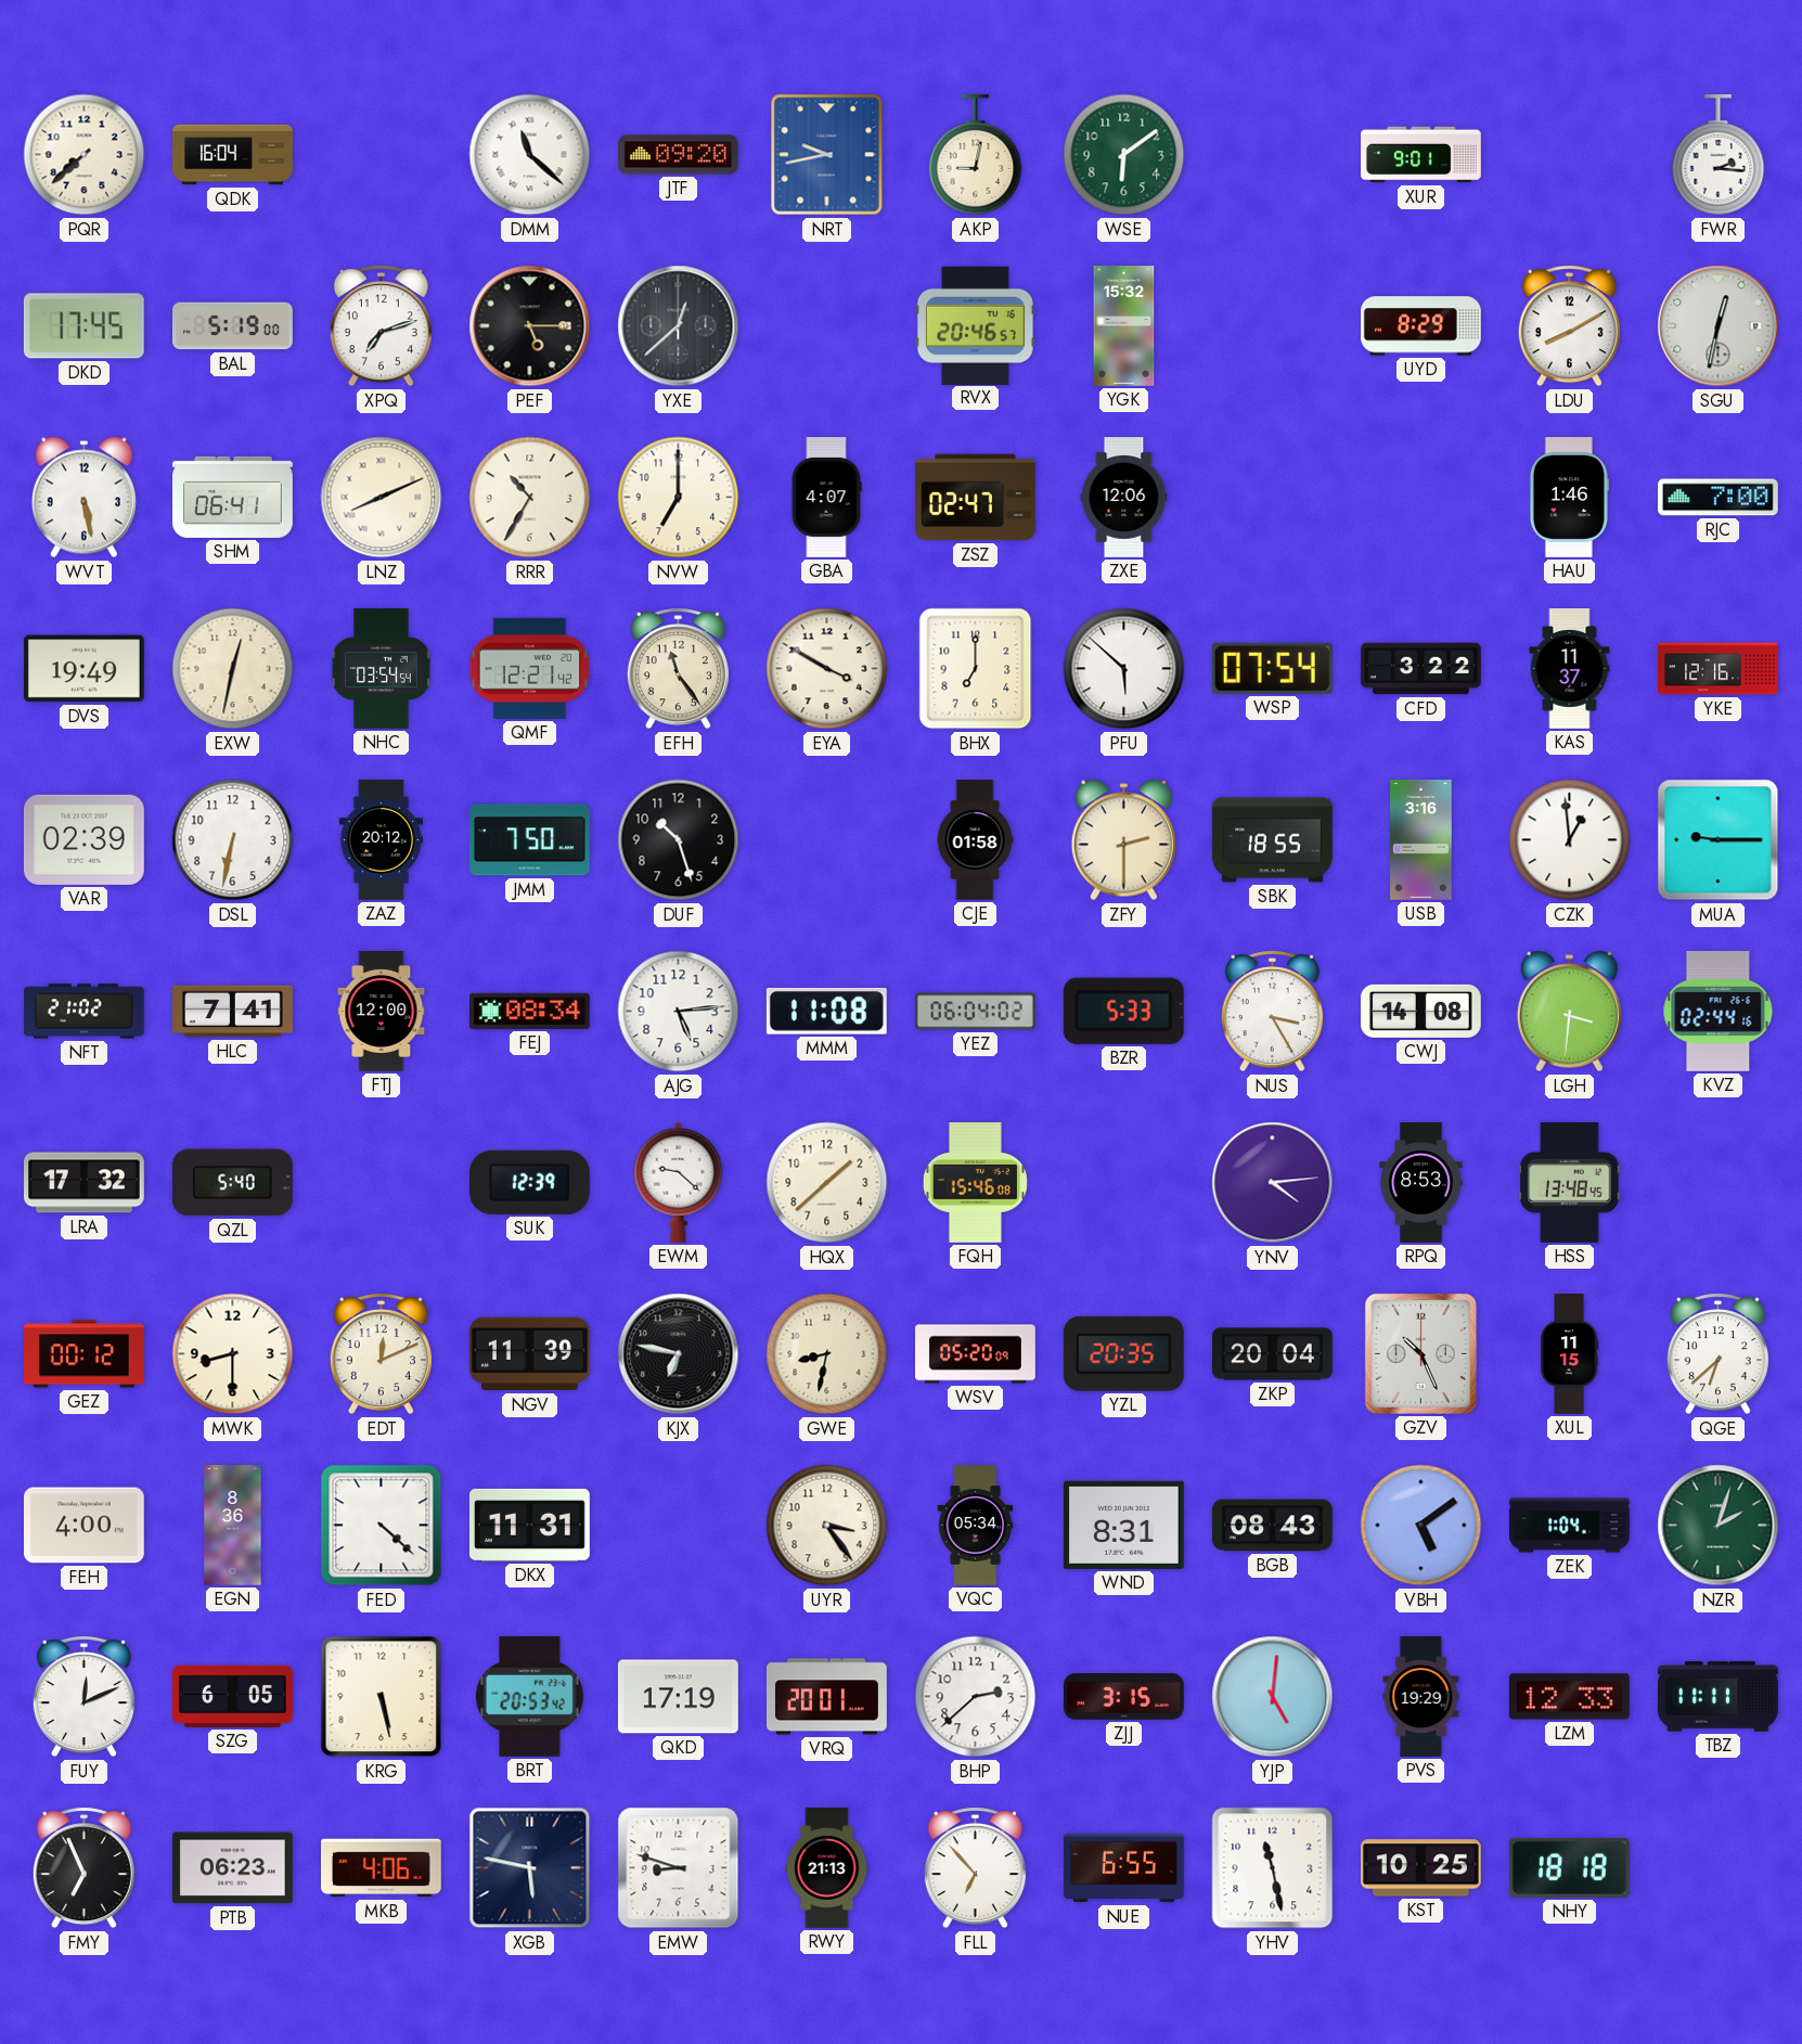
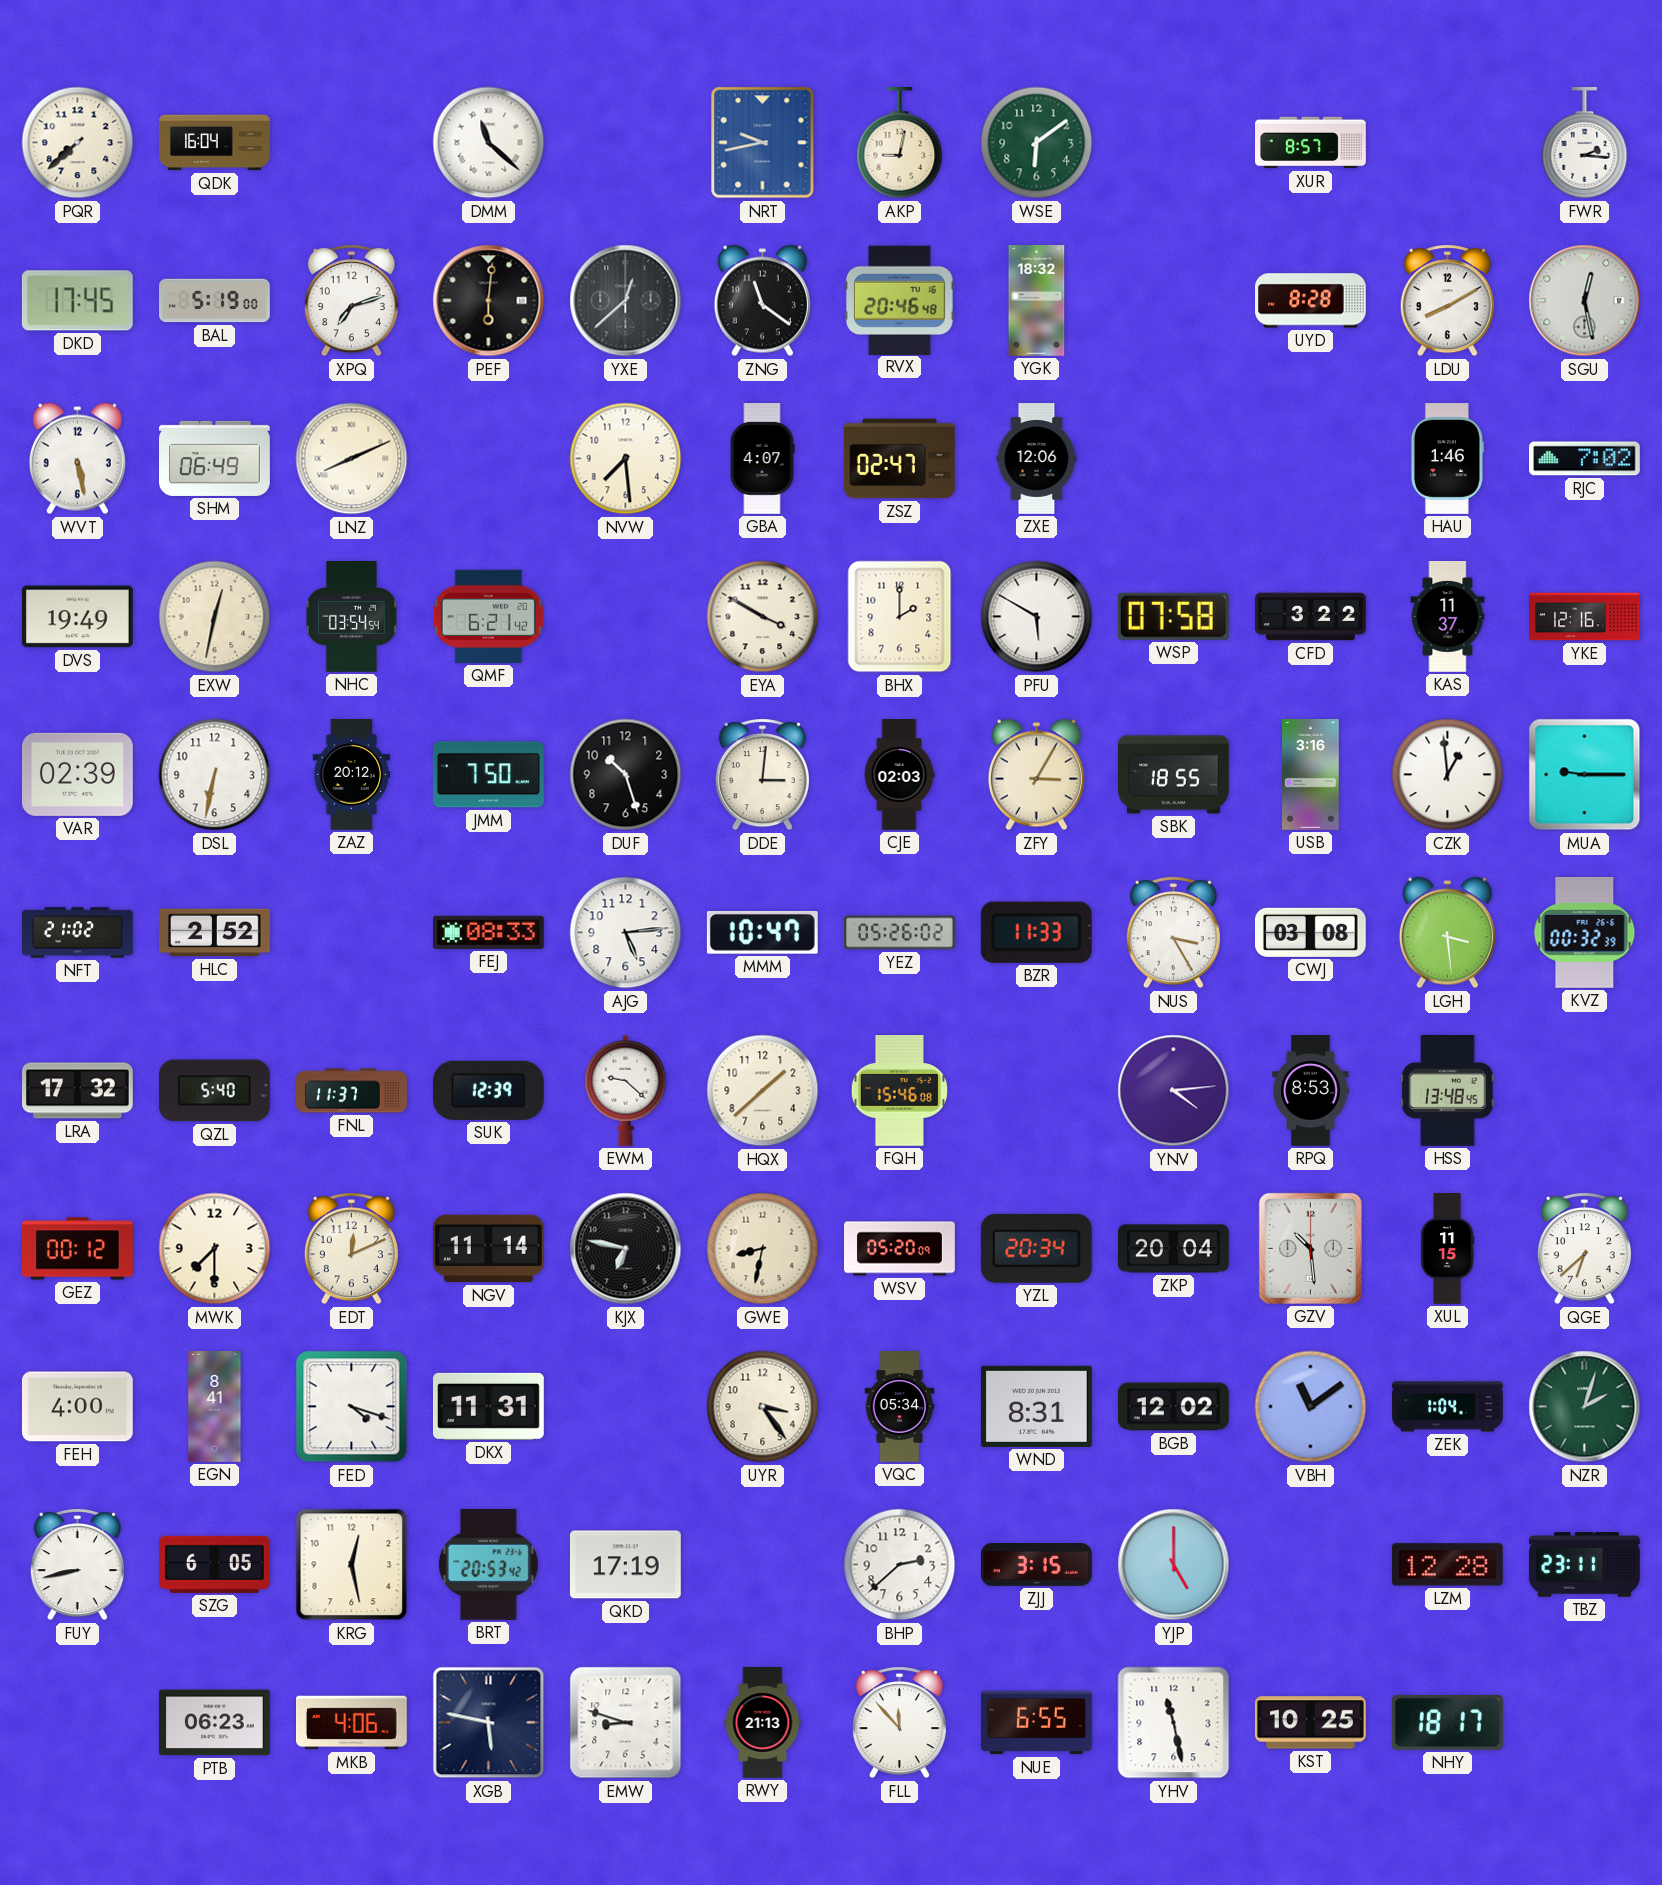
JTF: 09:20 -> none (679, 155)
XUR: 9:01 -> 8:57 (1311, 143)
PEF: 5:15 -> 6:01 (489, 301)
ZNG: none -> 11:21 (762, 301)
RVX: 20:46:57 -> 20:46:48 (899, 300)
YGK: 15:32 -> 18:32 (1037, 301)
UYD: 8:29 -> 8:28 (1311, 301)
SGU: 12:32 -> 12:28 (1585, 301)
SHM: 06:41 -> 06:49 (215, 458)
RRR: 10:35 -> none (530, 498)
NVW: 7:00 -> 7:29 (626, 459)
RJC: 7:00 -> 7:02 (1585, 459)
QMF: 12:21 -> 6:21 (488, 616)
EFH: 11:24 -> none (678, 669)
BHX: 7:00 -> 2:00 (900, 617)
PFU: 5:52 -> 5:50 (1037, 617)
WSP: 07:54 -> 07:58 (1173, 616)
DDE: none -> 3:01 (762, 775)
CJE: 01:58 -> 02:03 (899, 775)
ZFY: 2:30 -> 3:05 (1036, 775)
HLC: 7:41 -> 2:52 (215, 933)
FTJ: 12:00 -> none (382, 1012)
FEJ: 08:34 -> 08:33 (488, 932)
MMM: 11:08 -> 10:47 (762, 932)
YEZ: 06:04 -> 05:26 (900, 933)
BZR: 5:33 -> 11:33 (1036, 932)
CWJ: 14:08 -> 03:08 (1310, 932)
LGH: 3:31 -> 3:29 (1447, 933)
KVZ: 02:44 -> 00:32 (1585, 932)
FNL: none -> 11:37 (352, 1091)
MWK: 8:30 -> 7:30 (215, 1249)
NGV: 11:39 -> 11:14 (488, 1249)
YZL: 20:35 -> 20:34 (1036, 1248)
GZV: 10:26 -> 10:29 (1310, 1248)
EGN: 8:36 -> 8:41 (215, 1407)
FED: 4:22 -> 4:18 (352, 1407)
BGB: 08:43 -> 12:02 (1173, 1407)
VBH: 5:09 -> 11:09 (1311, 1407)
FUY: 12:11 -> 8:43 (77, 1565)
KRG: 5:28 -> 12:28 (352, 1565)
VRQ: 20:01 -> none (827, 1697)
YJP: 5:01 -> 5:00 (1174, 1565)
PVS: 19:29 -> none (1421, 1697)
LZM: 12:33 -> 12:28 (1447, 1565)
TBZ: 11:11 -> 23:11 (1585, 1565)
FMY: 6:56 -> none (83, 1868)
FLL: 6:53 -> 11:53 (899, 1723)
NHY: 18:18 -> 18:17 (1447, 1722)
